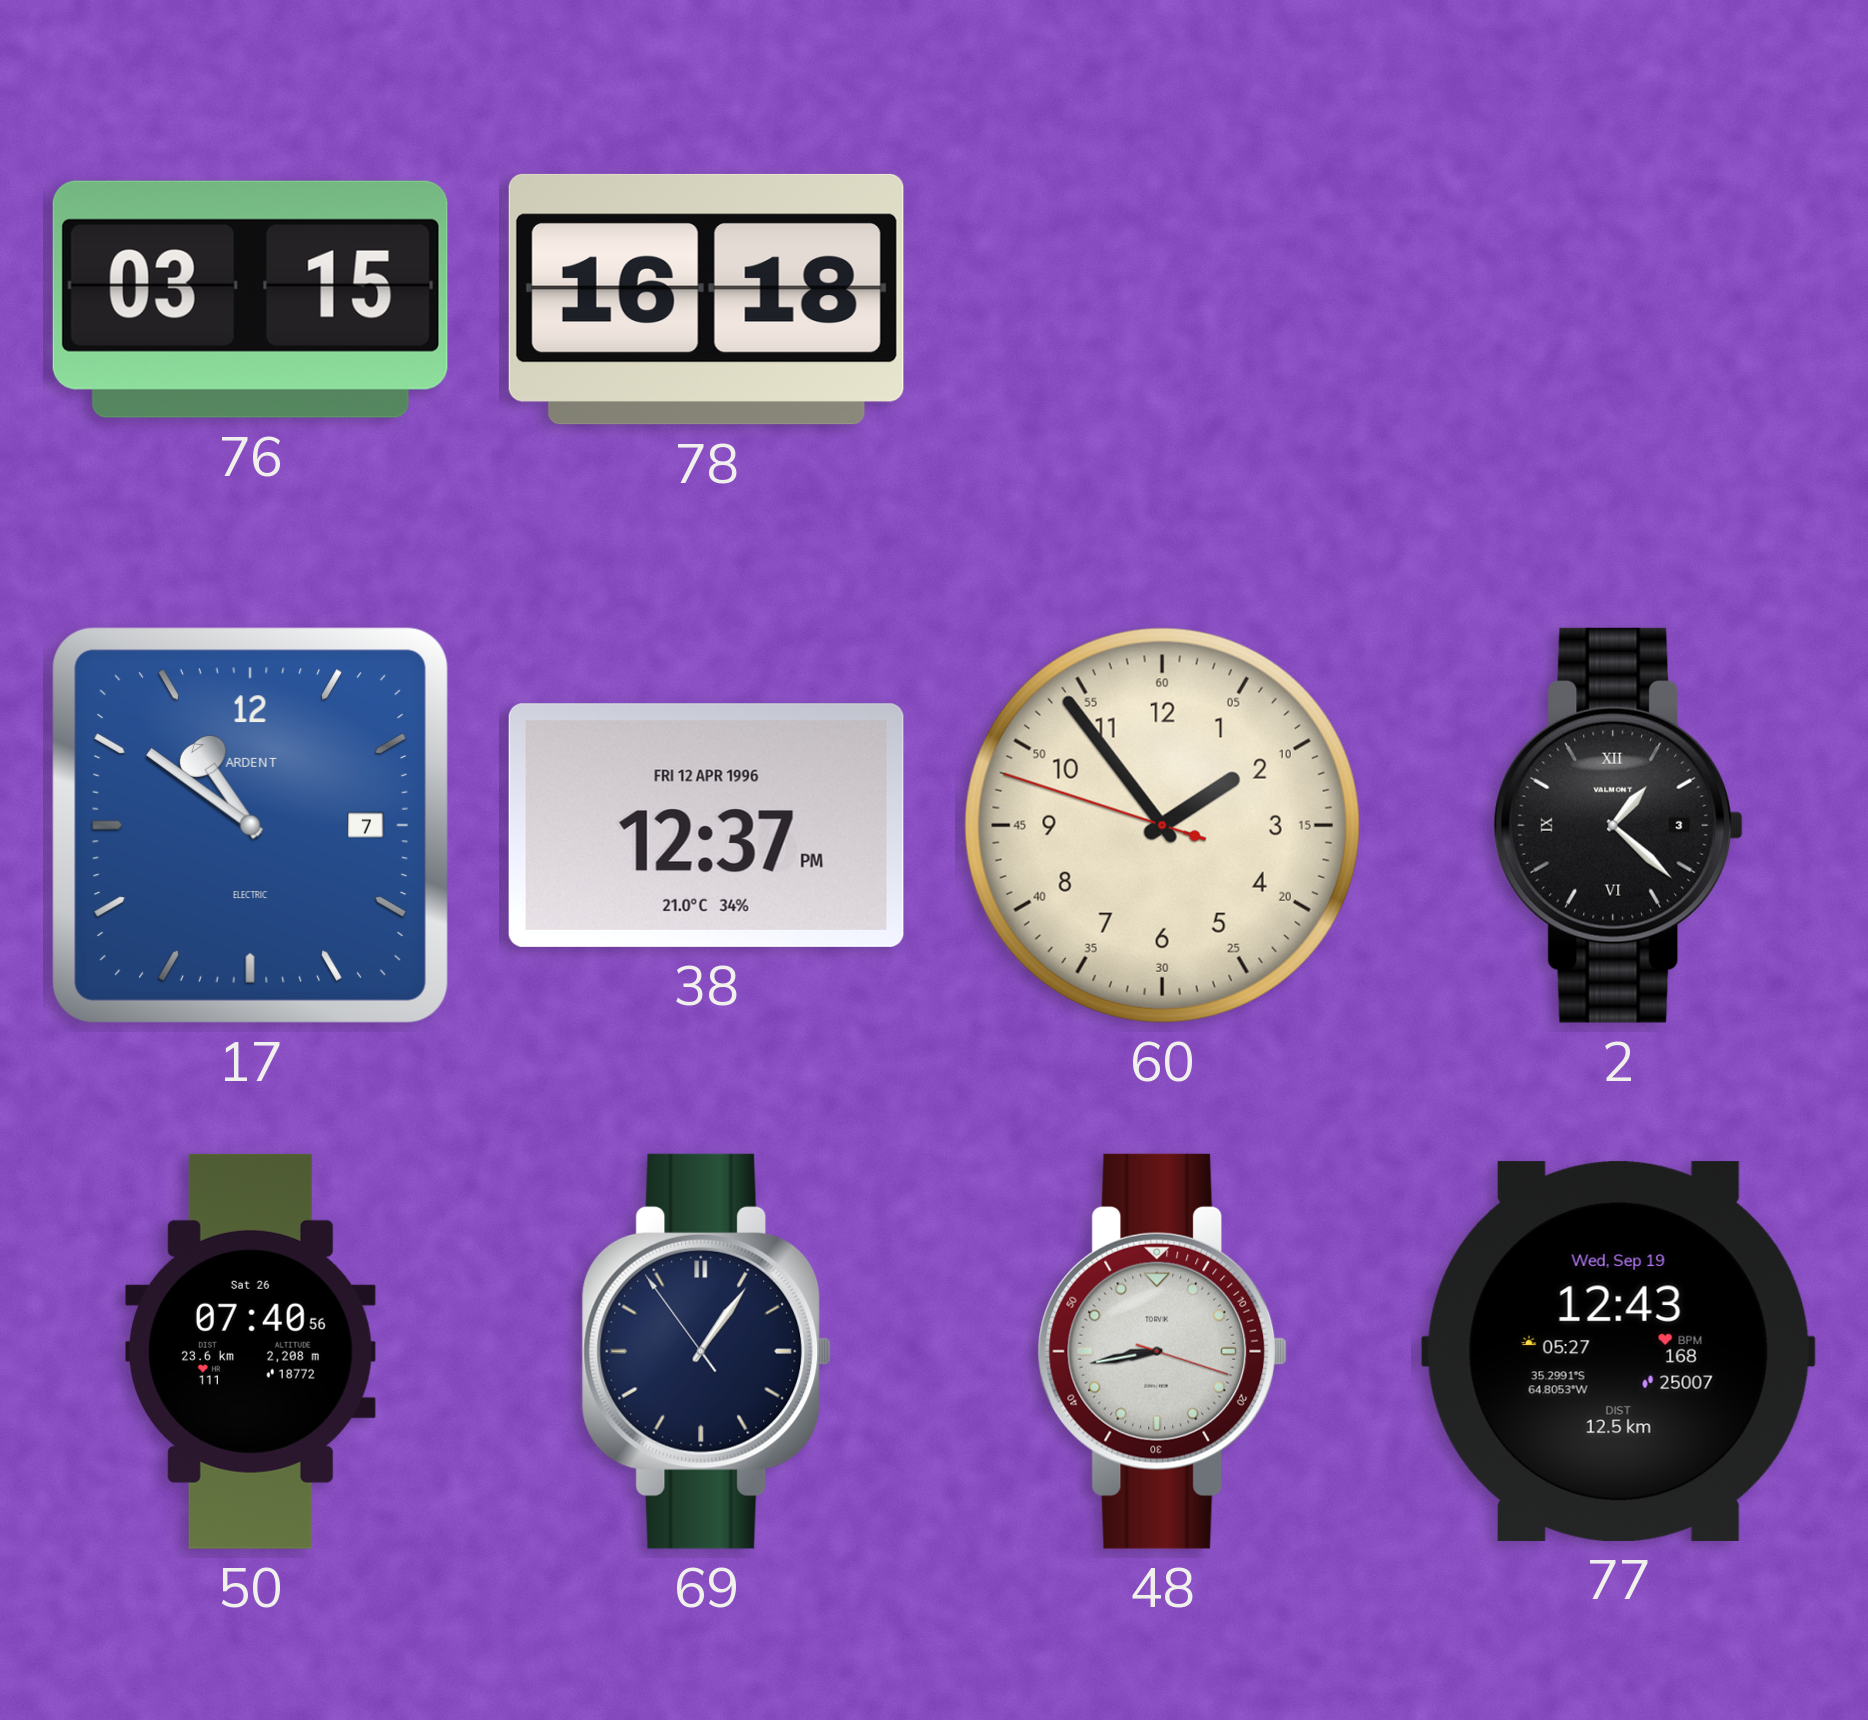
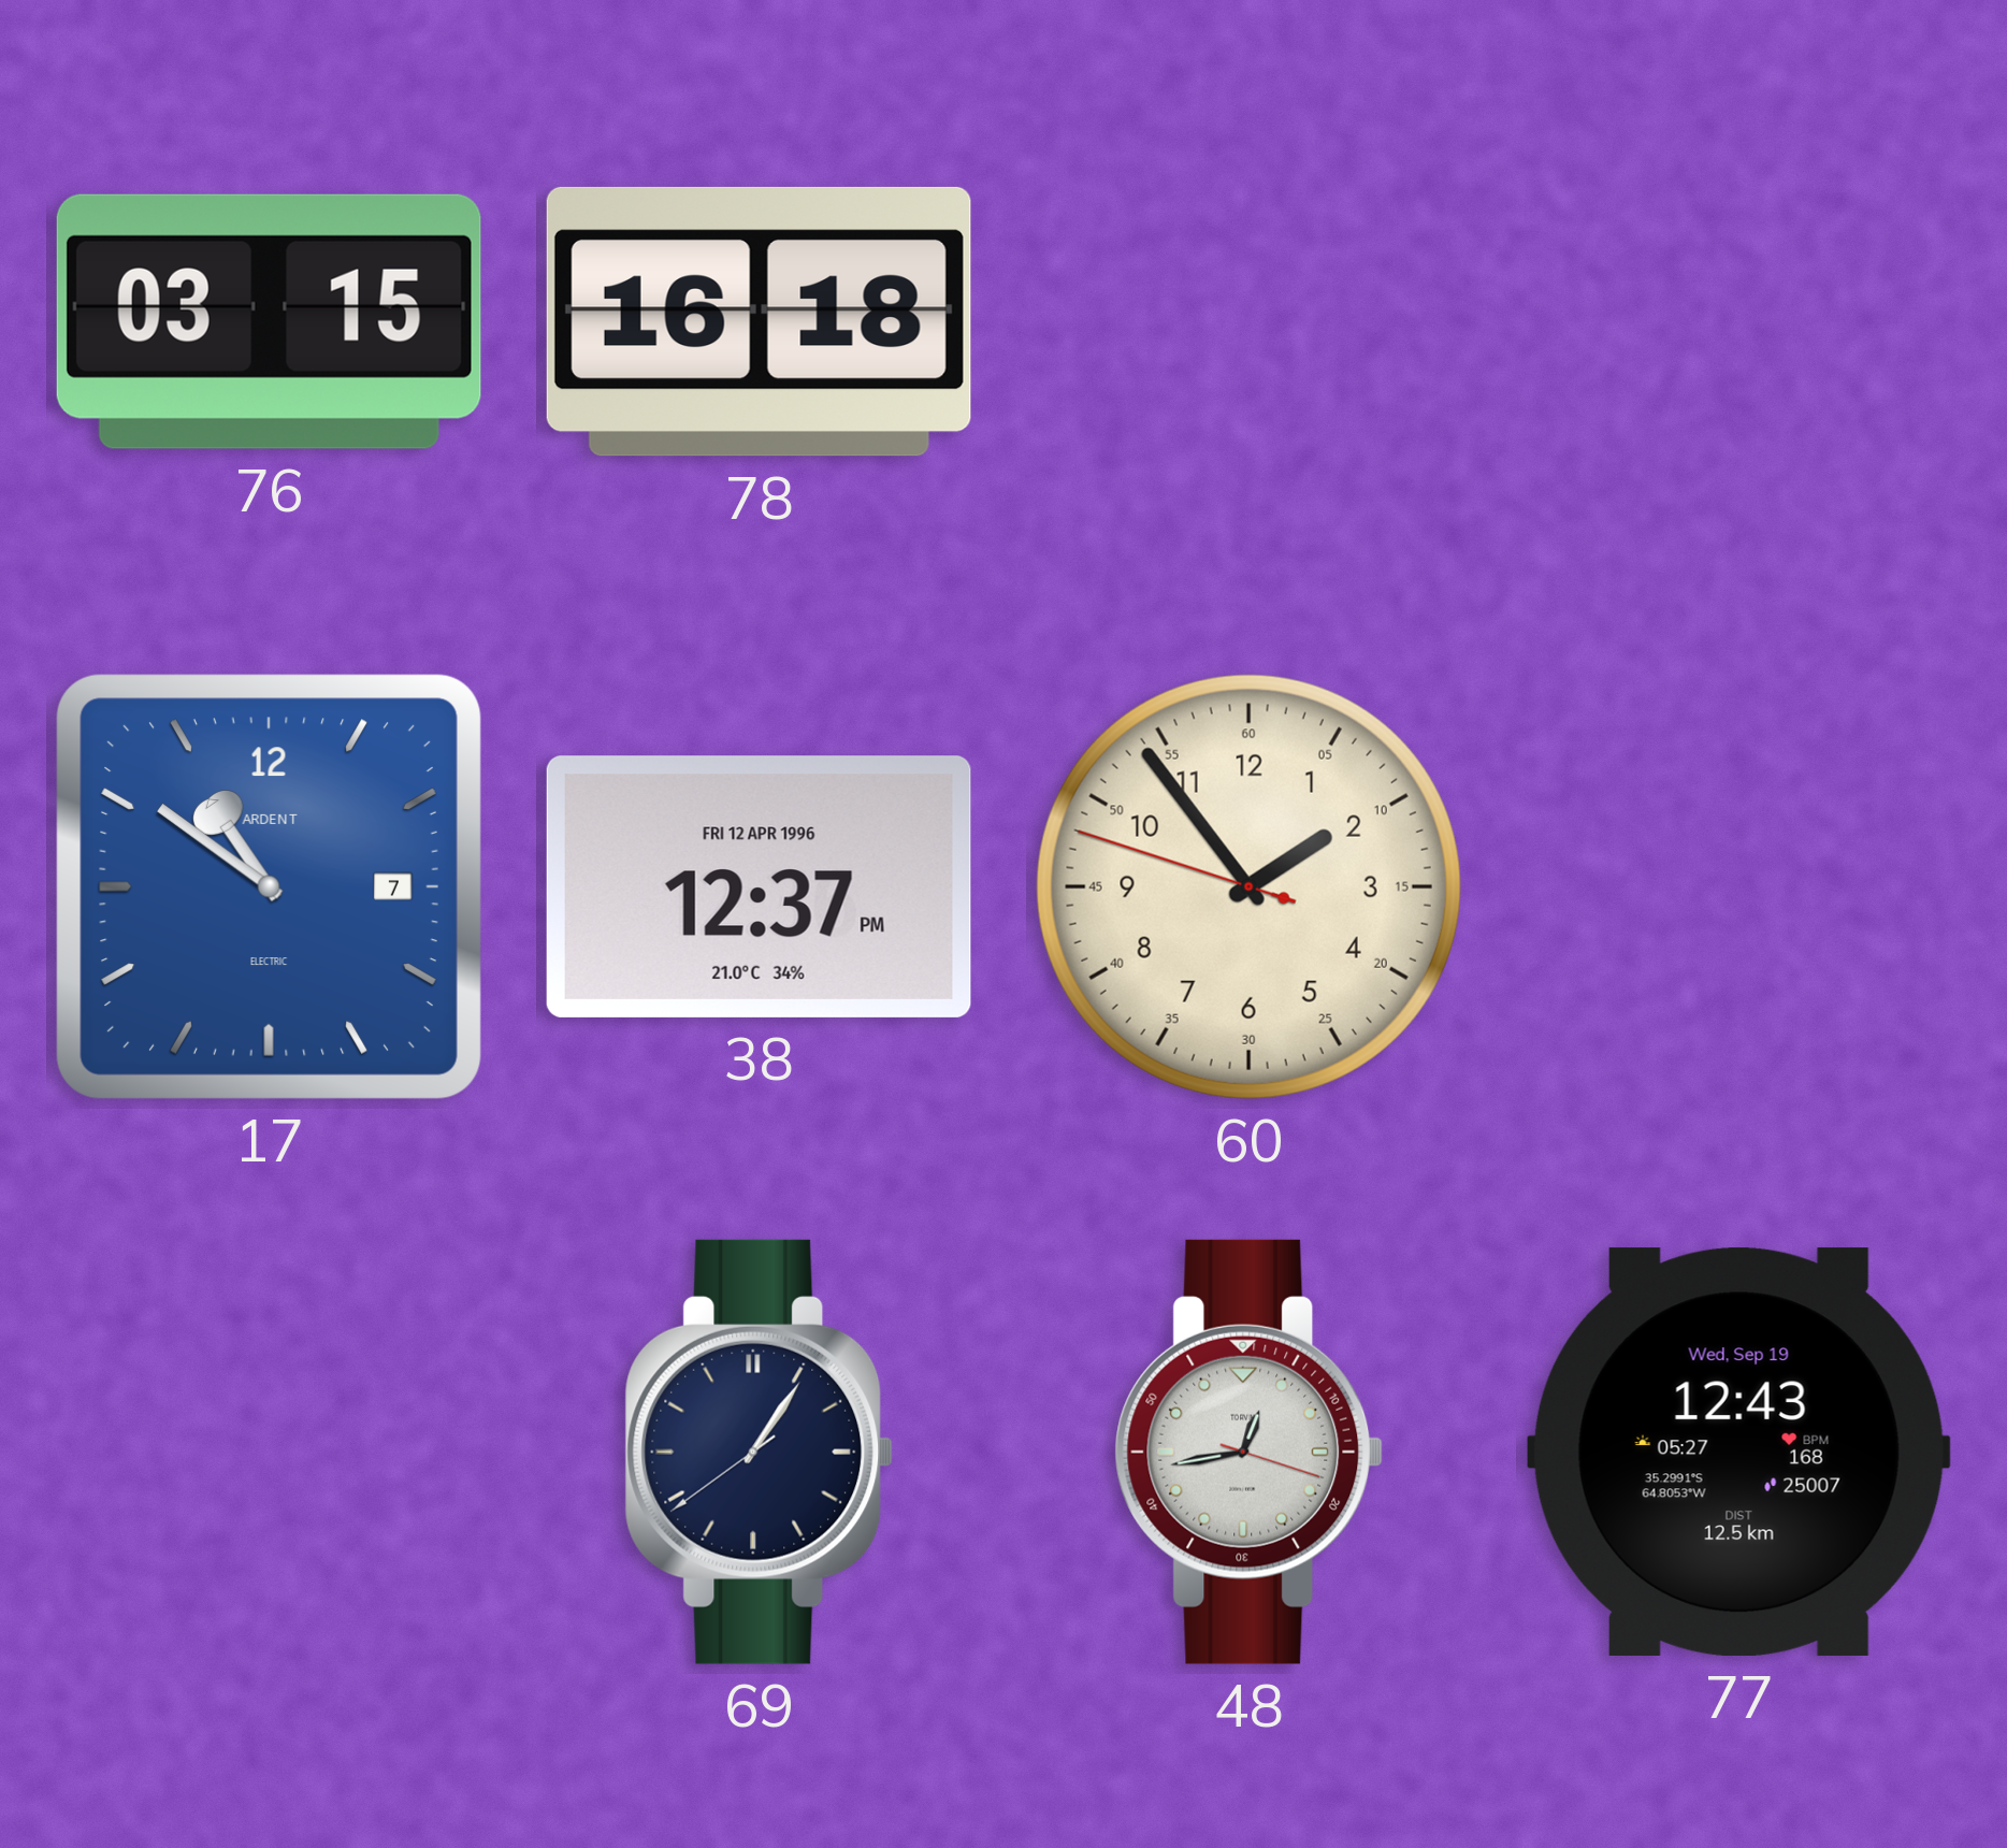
2: 1:22 -> none (1619, 825)
50: 07:40 -> none (250, 1351)
69: 1:05:54 -> 1:05:39 (760, 1452)
48: 8:43 -> 12:43 (1250, 1452)
